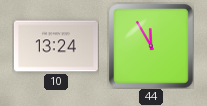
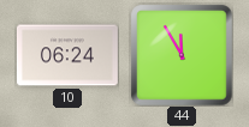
10: 13:24 -> 06:24 (67, 55)
